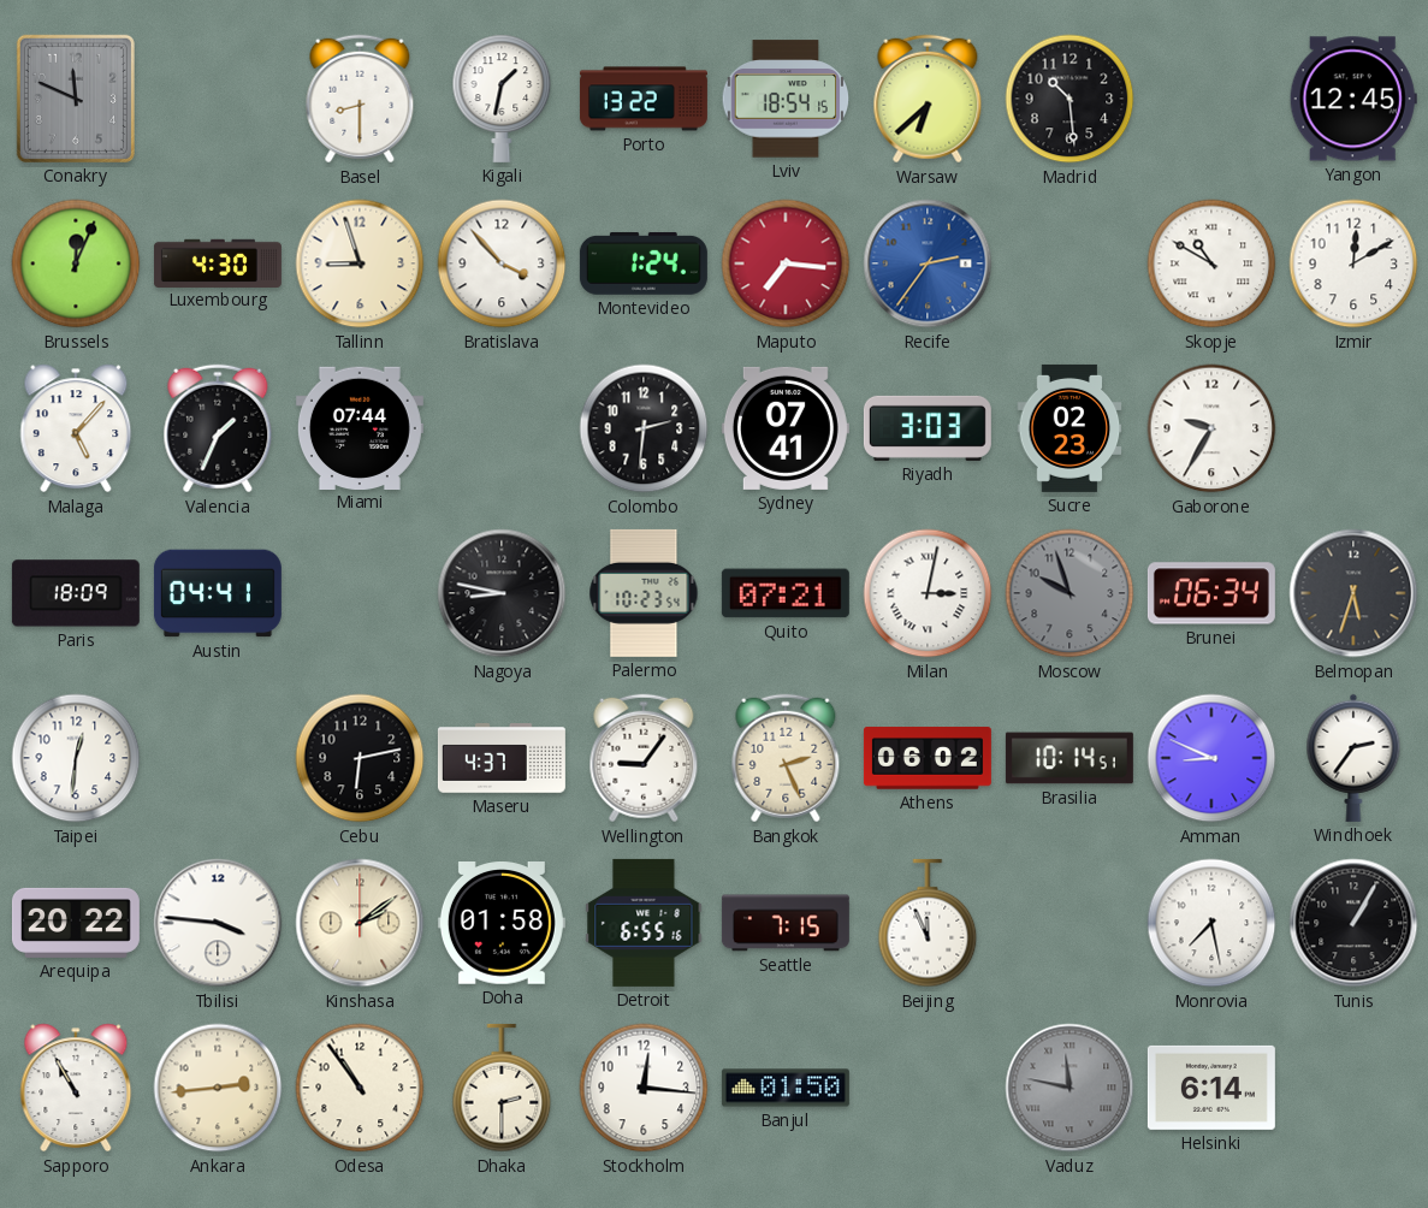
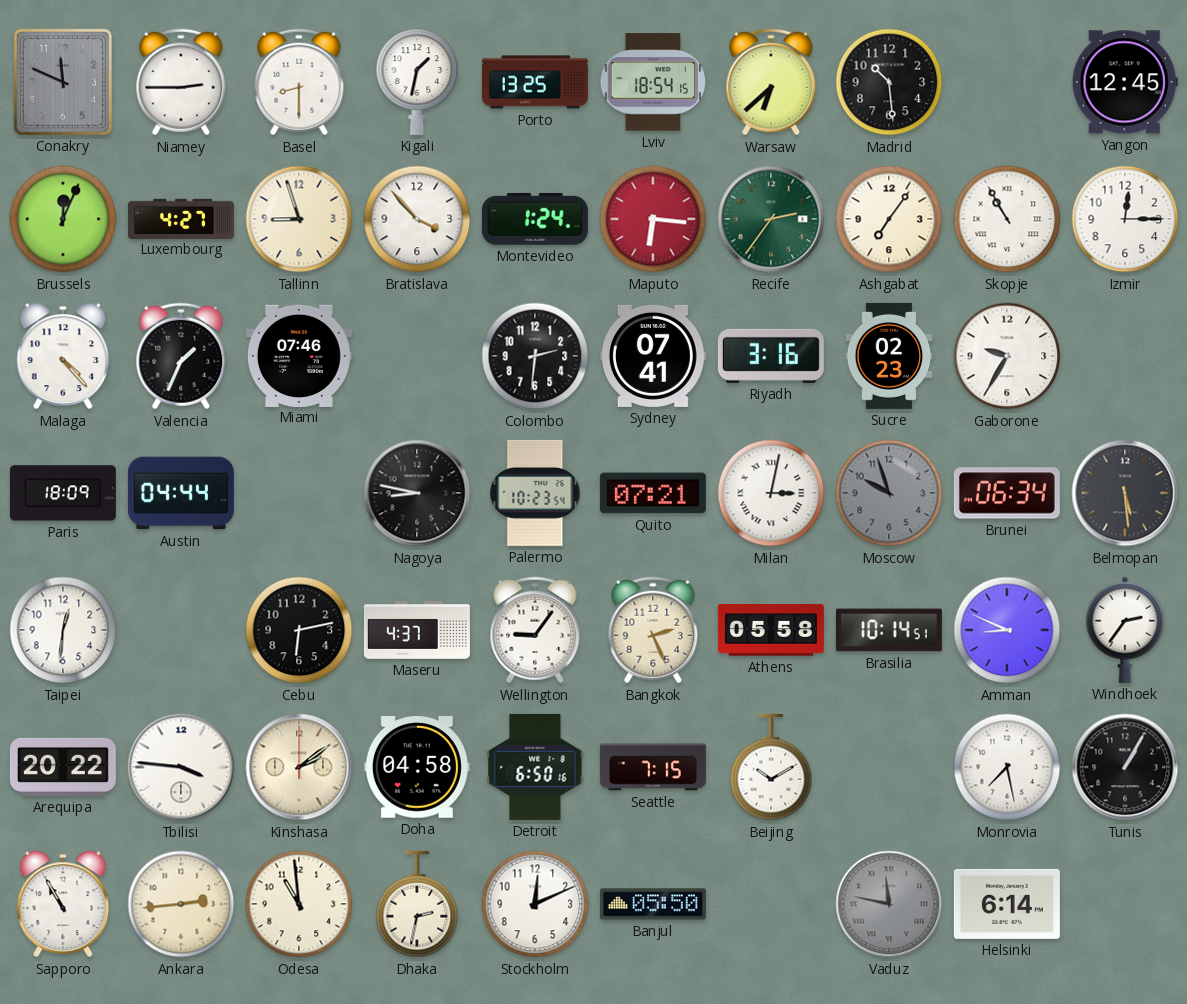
Niamey: none -> 2:45 (181, 82)
Porto: 13:22 -> 13:25 (535, 82)
Luxembourg: 4:30 -> 4:27 (181, 218)
Maputo: 7:16 -> 6:16 (653, 219)
Recife dial: blue -> green (771, 219)
Ashgabat: none -> 7:06 (889, 219)
Skopje: 10:50 -> 10:55 (1007, 219)
Izmir: 12:10 -> 12:15 (1125, 219)
Malaga: 5:07 -> 4:23 (63, 356)
Miami: 07:44 -> 07:46 (299, 355)
Riyadh: 3:03 -> 3:16 (771, 356)
Austin: 04:41 -> 04:44 (181, 493)
Belmopan: 5:33 -> 5:29 (1125, 493)
Athens: 06:02 -> 05:58 (771, 630)
Doha: 01:58 -> 04:58 (417, 768)
Detroit: 6:55 -> 6:50 (535, 767)
Beijing: 11:56 -> 10:10 (771, 767)
Odesa: 10:54 -> 10:59 (299, 904)
Dhaka: 2:30 -> 2:32 (417, 904)
Stockholm: 12:16 -> 12:11 (535, 904)
Banjul: 01:50 -> 05:50 (653, 904)
